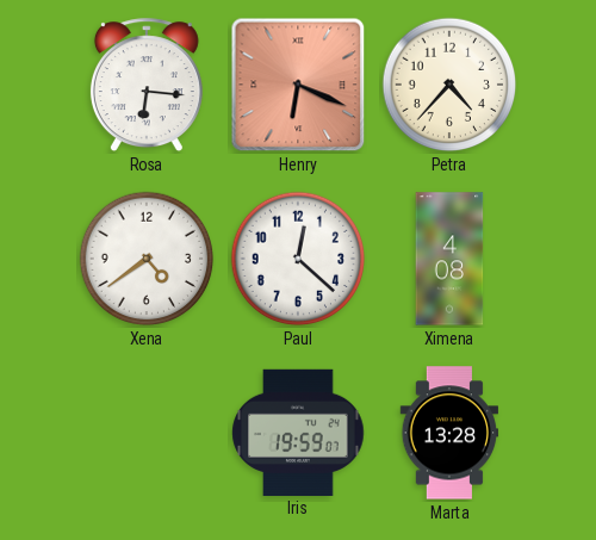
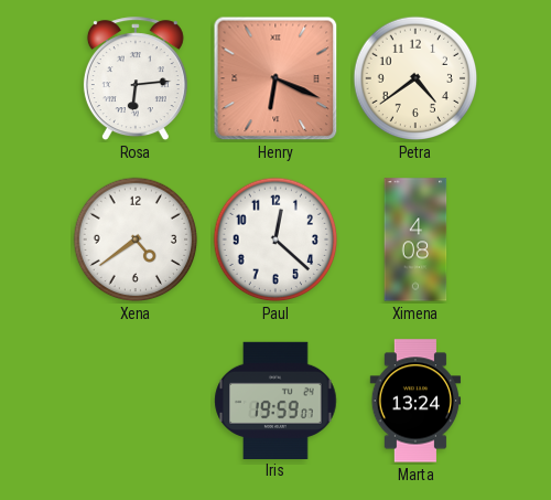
Rosa: 6:16 -> 6:14 (136, 79)
Petra: 4:37 -> 4:39 (415, 78)
Marta: 13:28 -> 13:24 (415, 401)
